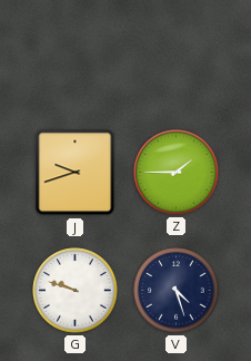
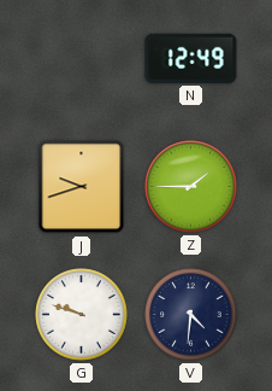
N: none -> 12:49 (191, 58)
V: 4:27 -> 4:31 (191, 315)
